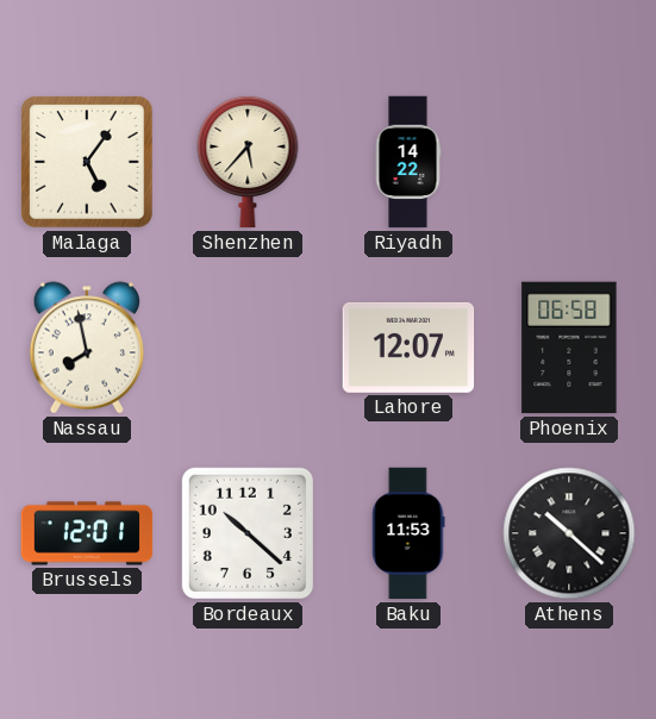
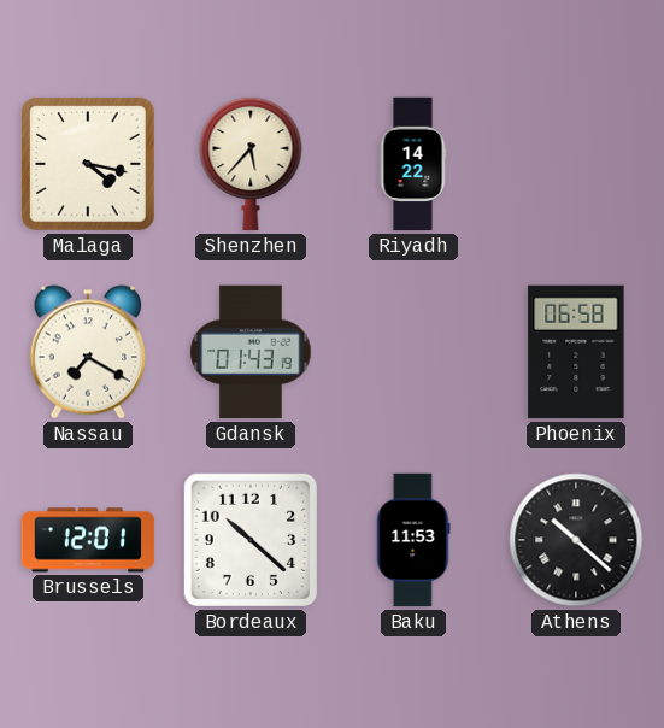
Malaga: 5:06 -> 4:17 (88, 164)
Nassau: 7:58 -> 7:20 (87, 352)
Gdansk: none -> 01:43 (251, 352)
Lahore: 12:07 -> none (408, 348)
